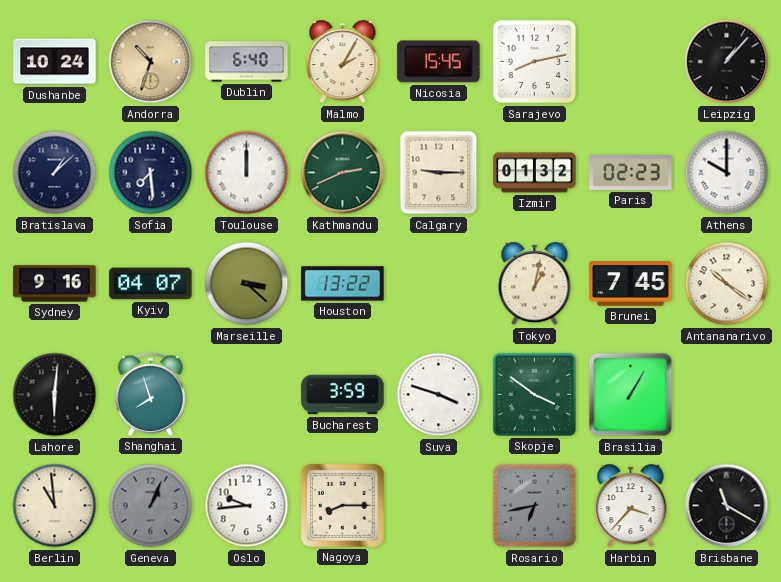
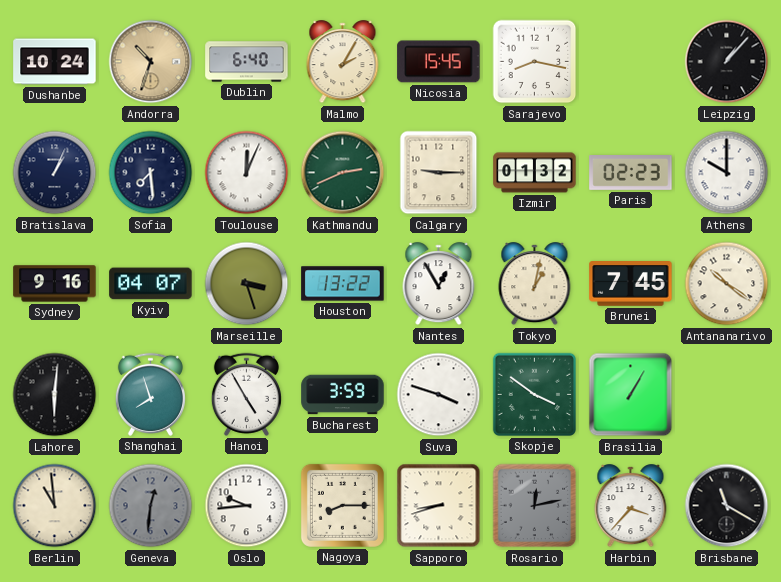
Sarajevo: 8:13 -> 8:17 (535, 62)
Bratislava: 1:08 -> 1:04 (55, 173)
Toulouse: 12:00 -> 12:04 (247, 173)
Marseille: 3:22 -> 3:27 (247, 284)
Nantes: none -> 12:55 (439, 284)
Hanoi: none -> 4:55 (246, 394)
Geneva: 1:04 -> 12:31 (151, 506)
Sapporo: none -> 8:42 (439, 506)
Rosario: 6:43 -> 12:13 (535, 506)
